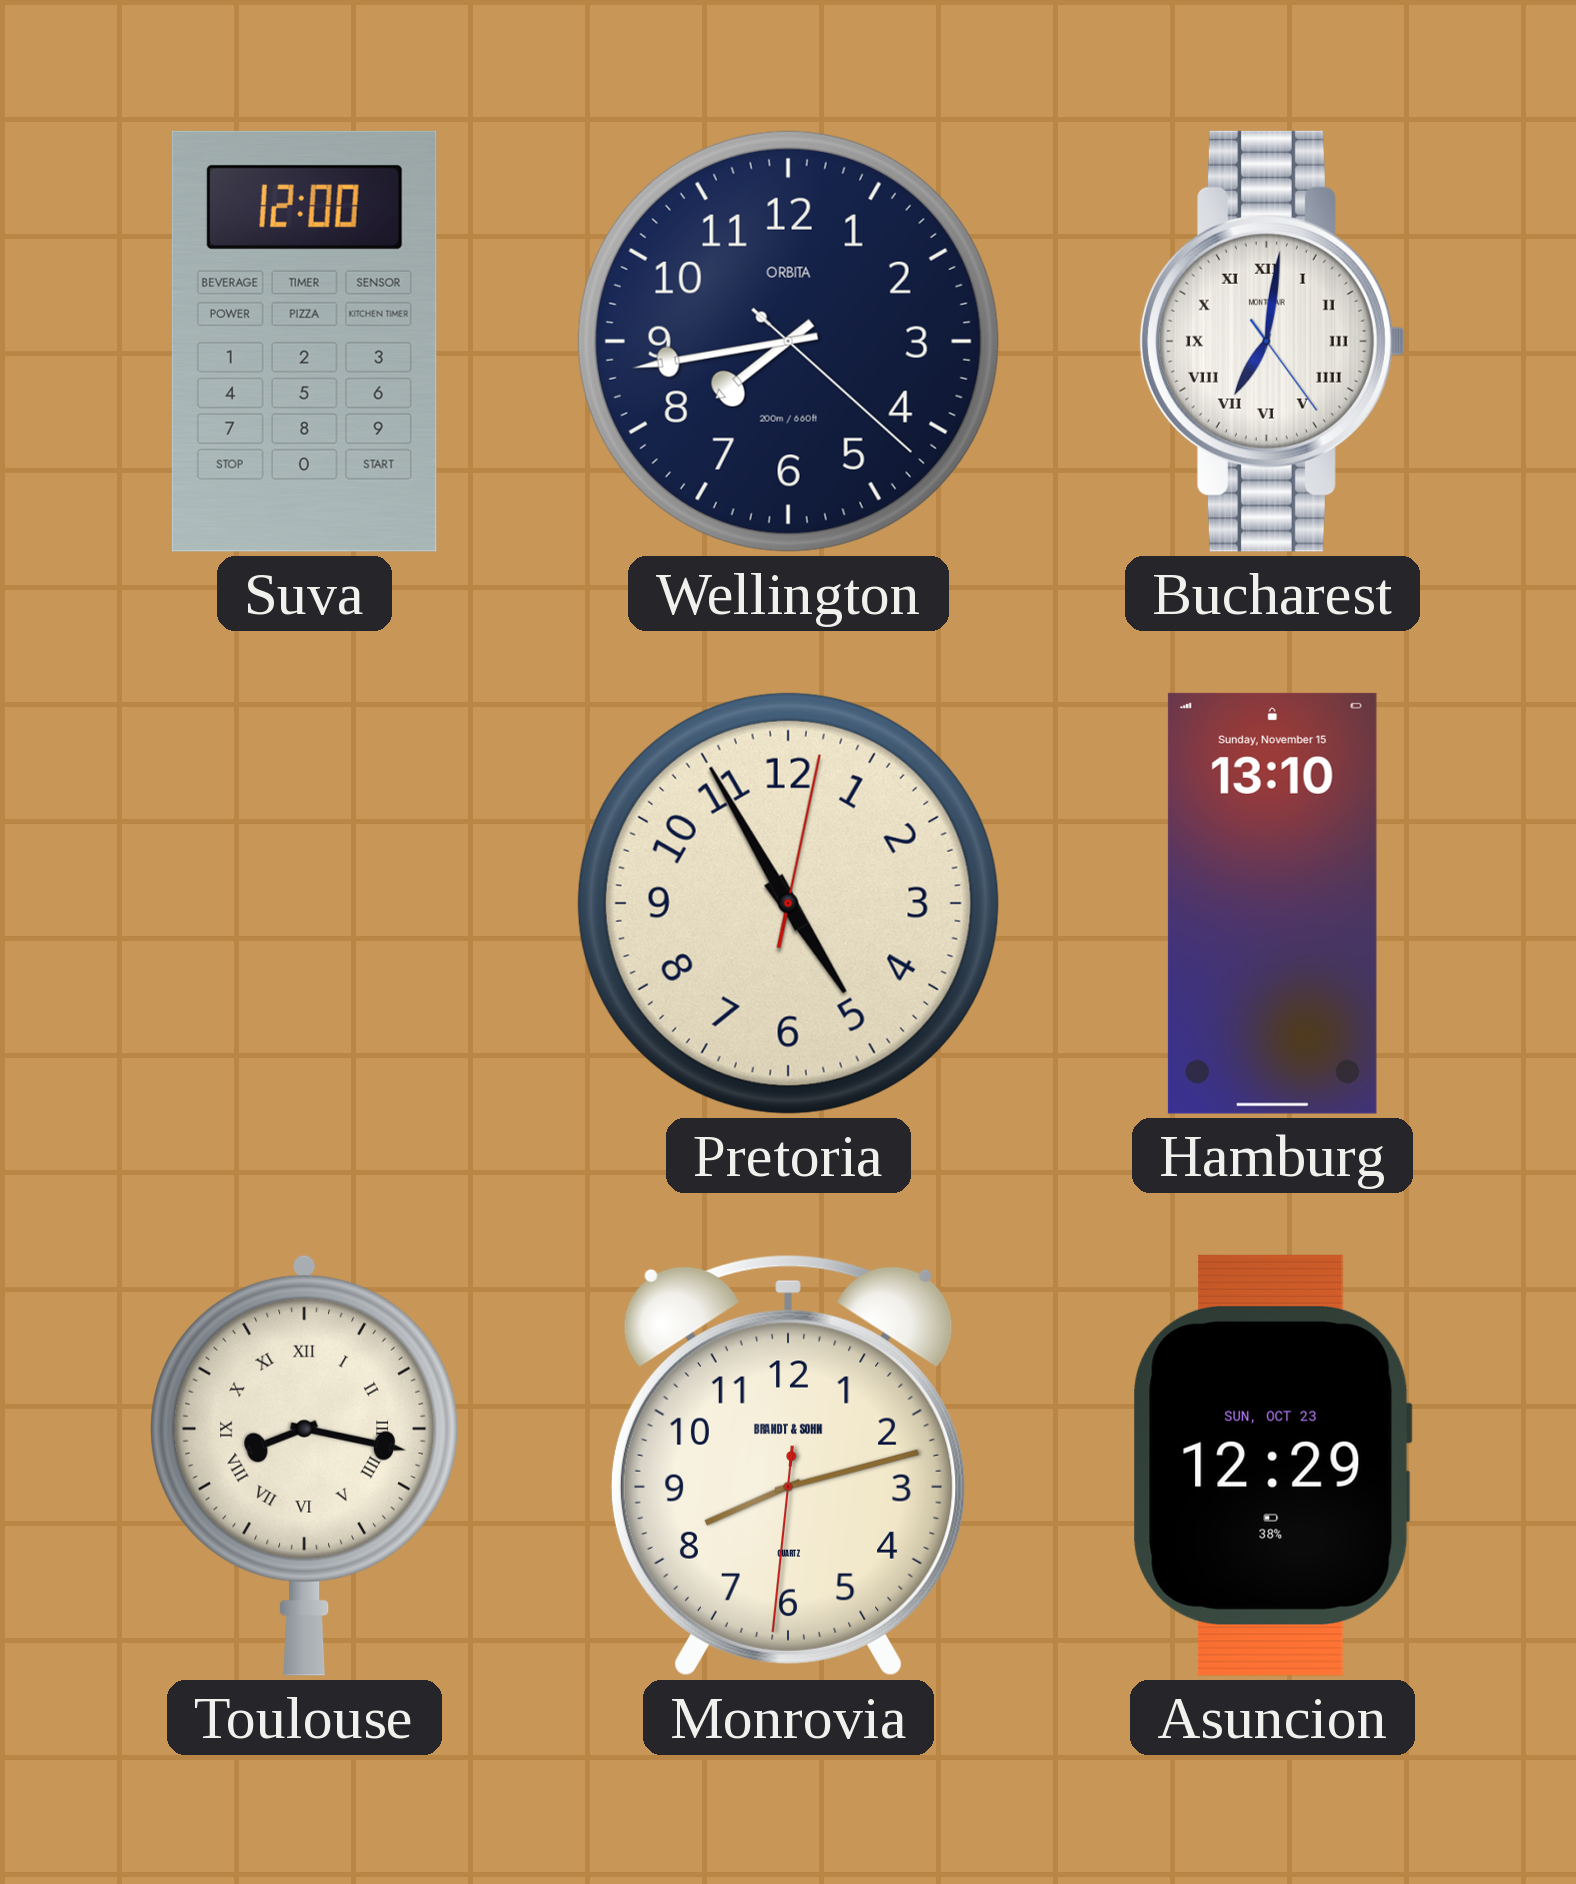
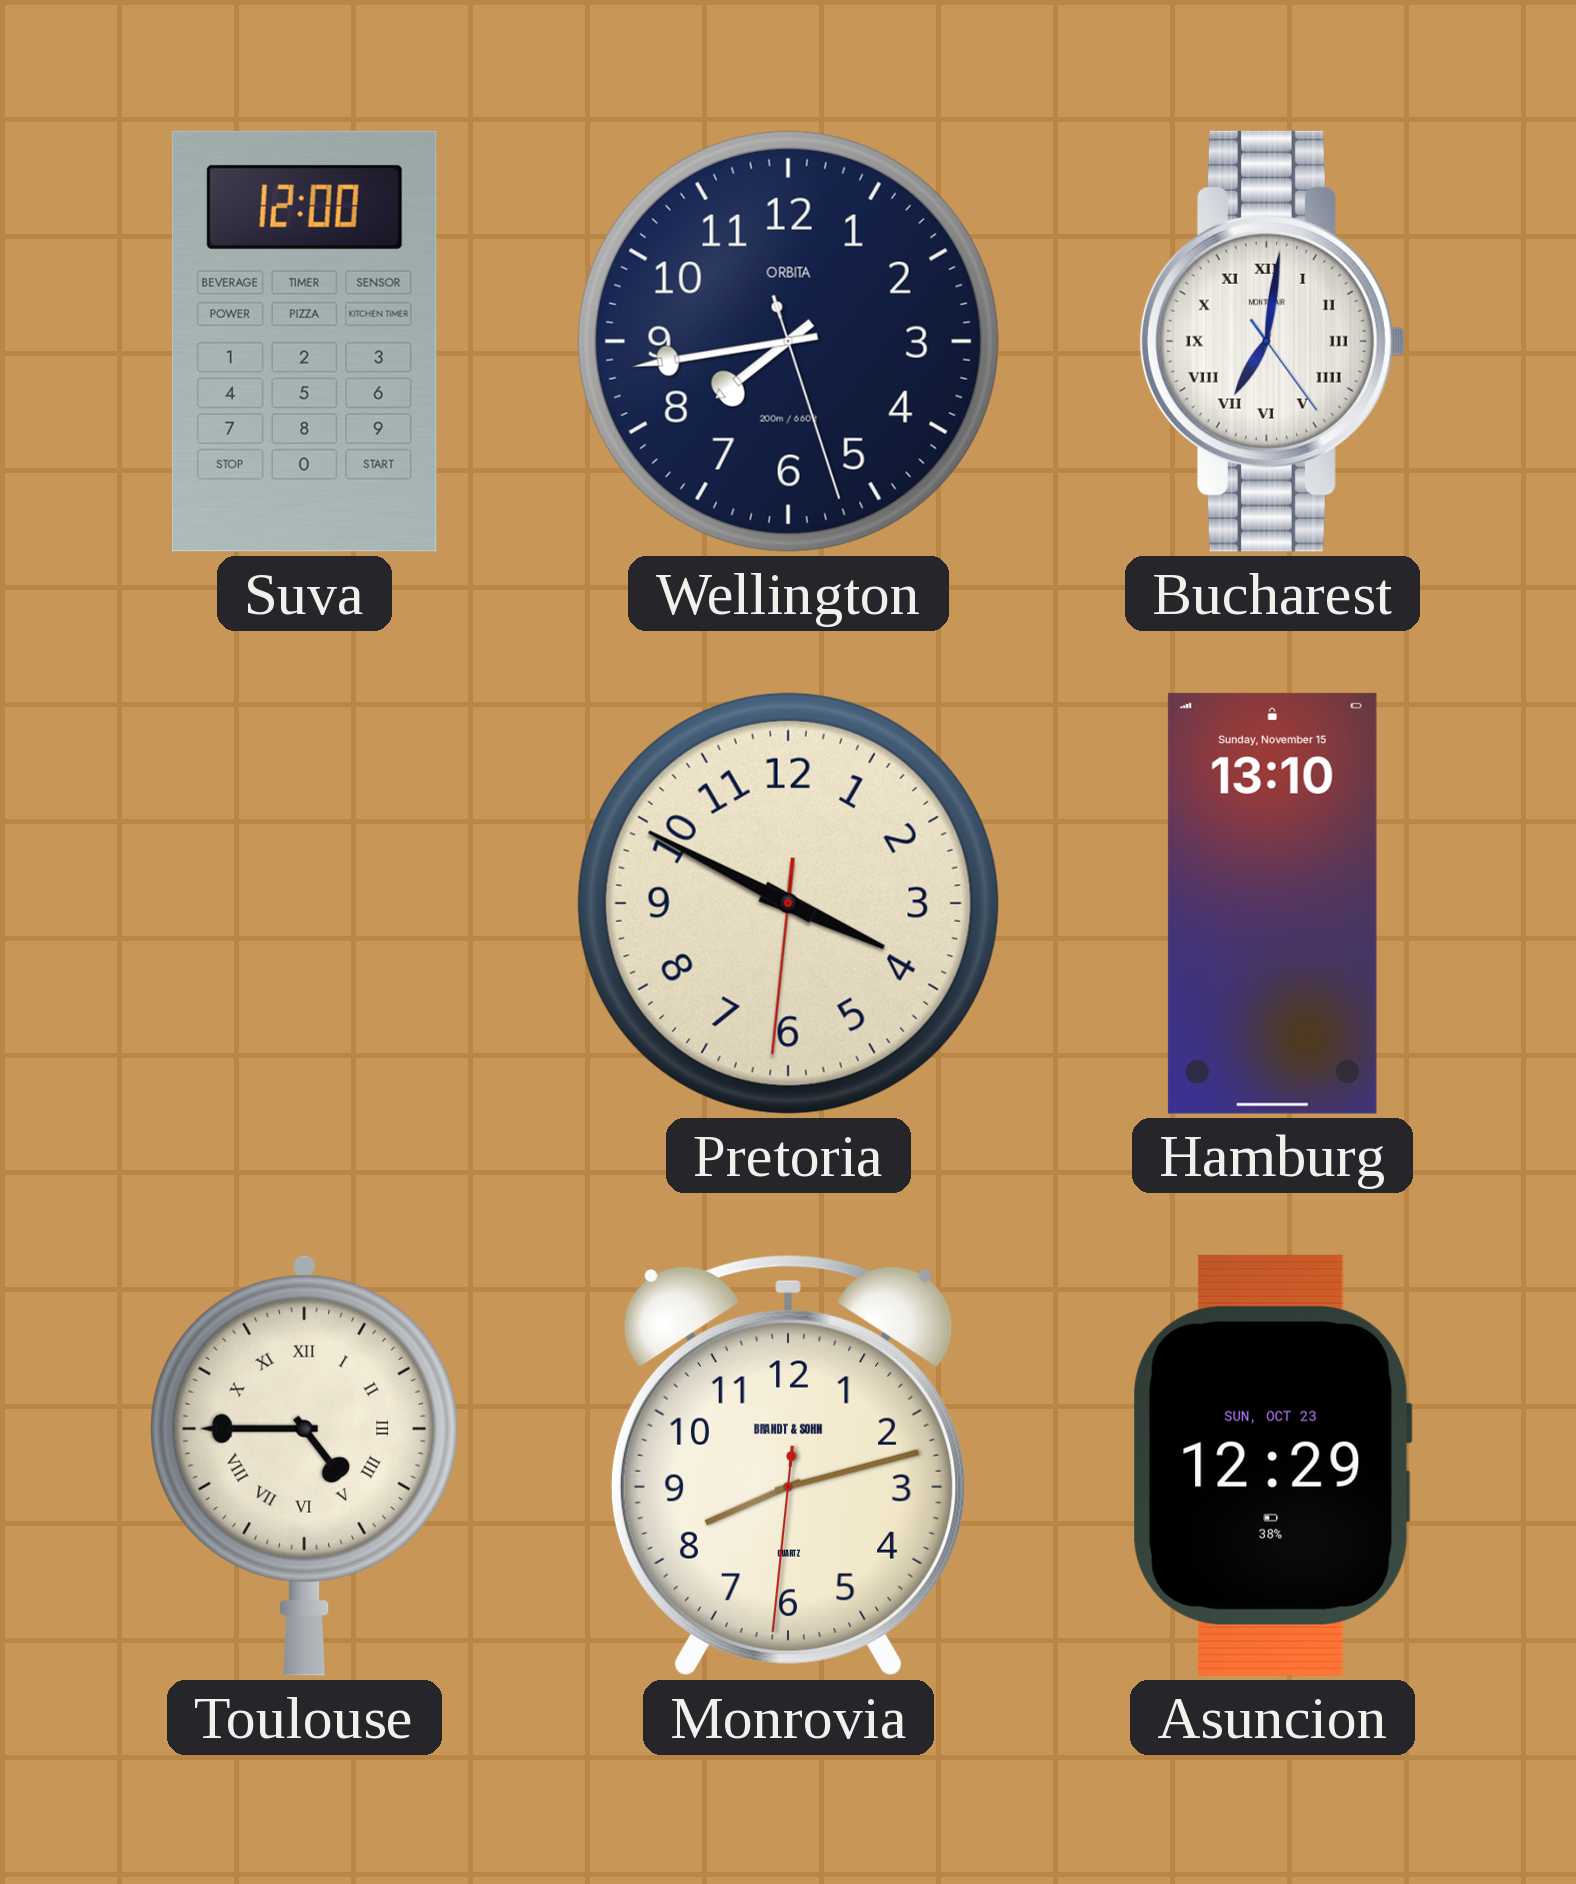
Wellington: 7:43:22 -> 7:43:27 (788, 341)
Pretoria: 4:55 -> 3:49 (788, 903)
Toulouse: 8:17 -> 4:45 (304, 1465)
